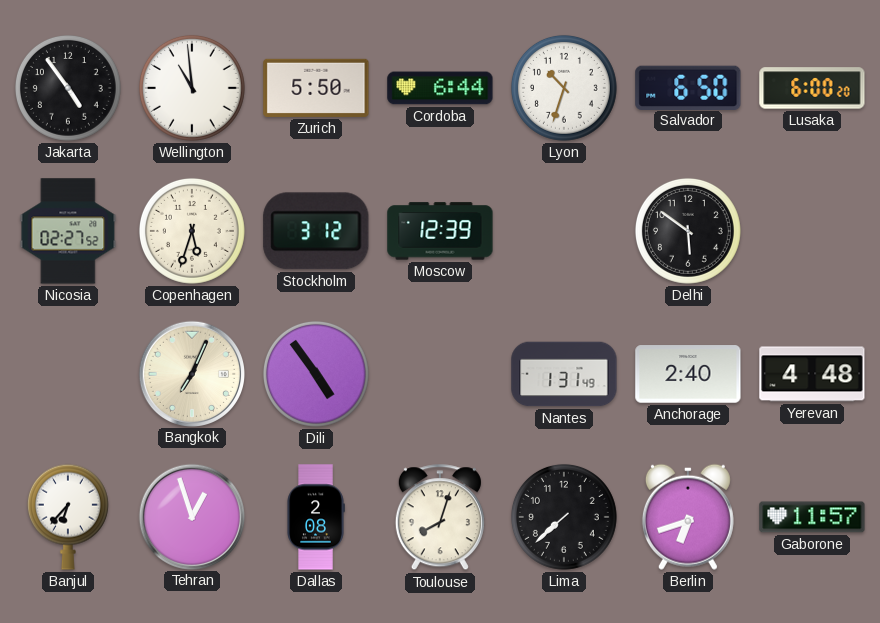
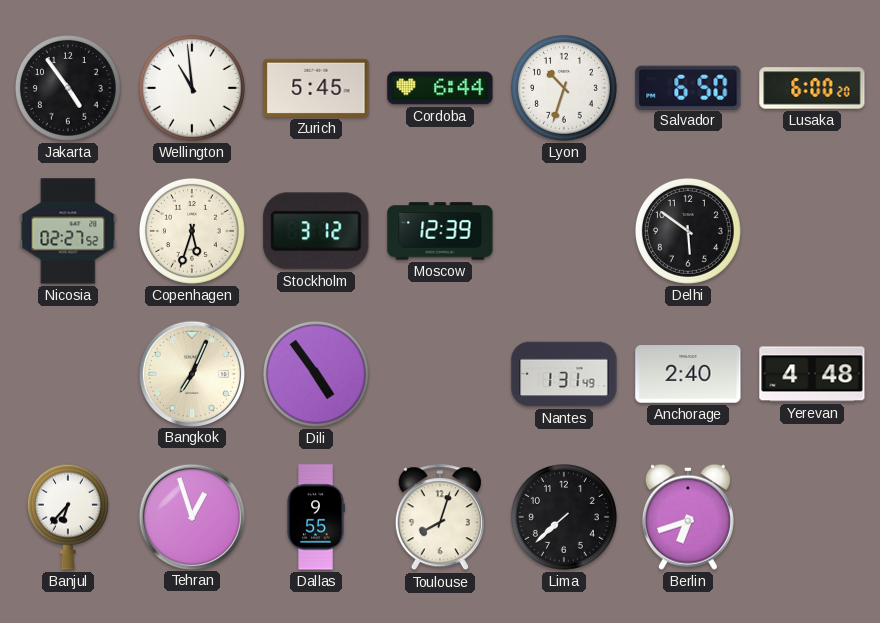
Zurich: 5:50 -> 5:45 (316, 88)
Dallas: 2:08 -> 9:55 (316, 517)
Gaborone: 11:57 -> none (812, 517)
